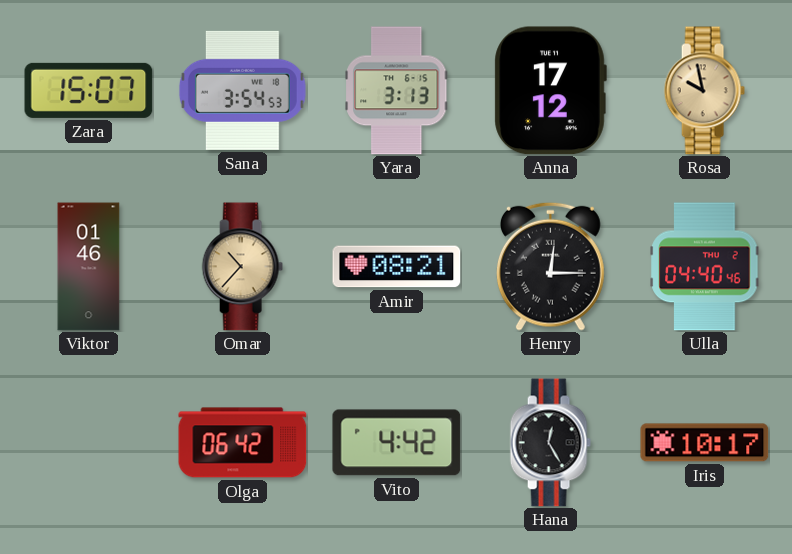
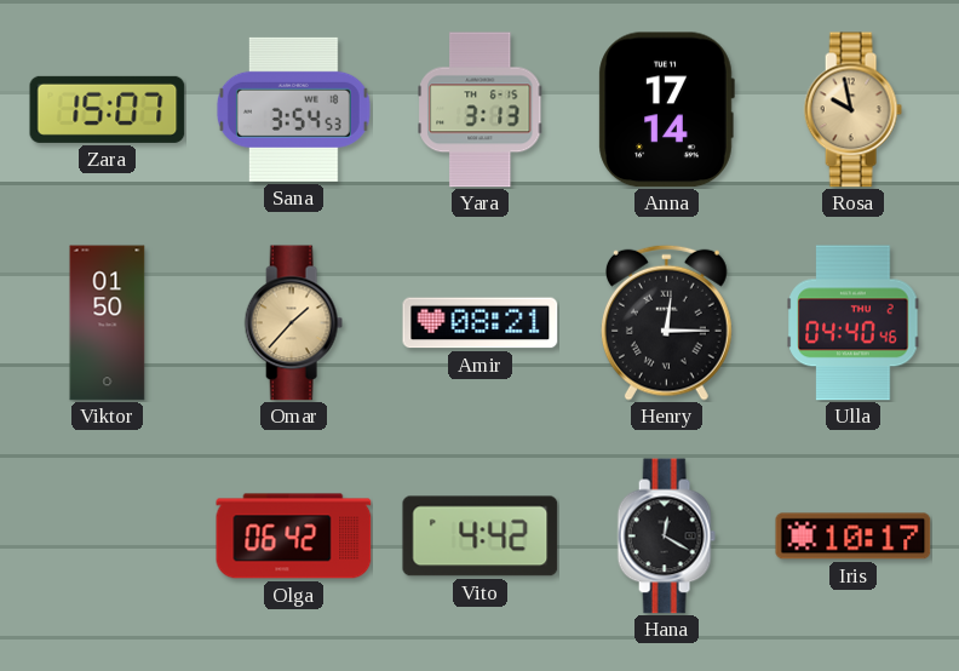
Anna: 17:12 -> 17:14 (666, 110)
Viktor: 01:46 -> 01:50 (108, 323)
Omar: 10:37 -> 1:37 (293, 323)
Hana: 12:25 -> 12:20 (666, 537)
